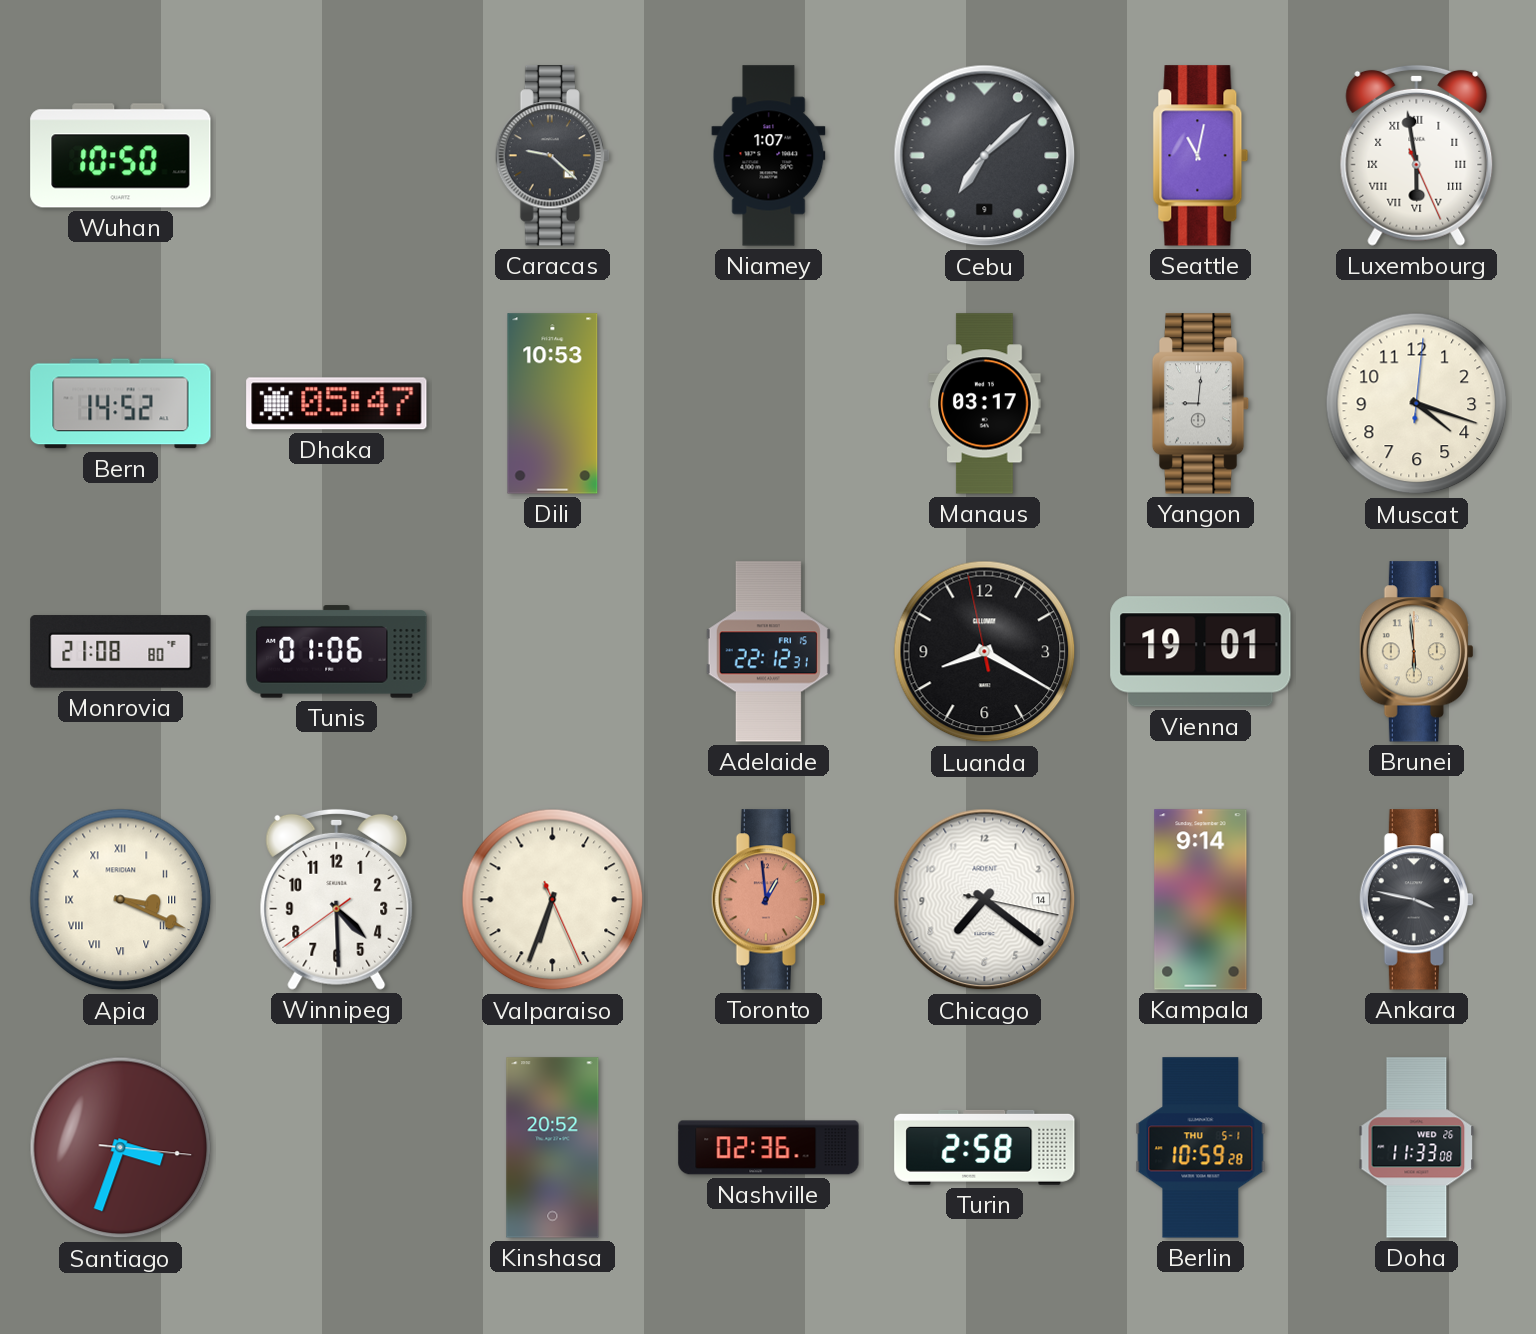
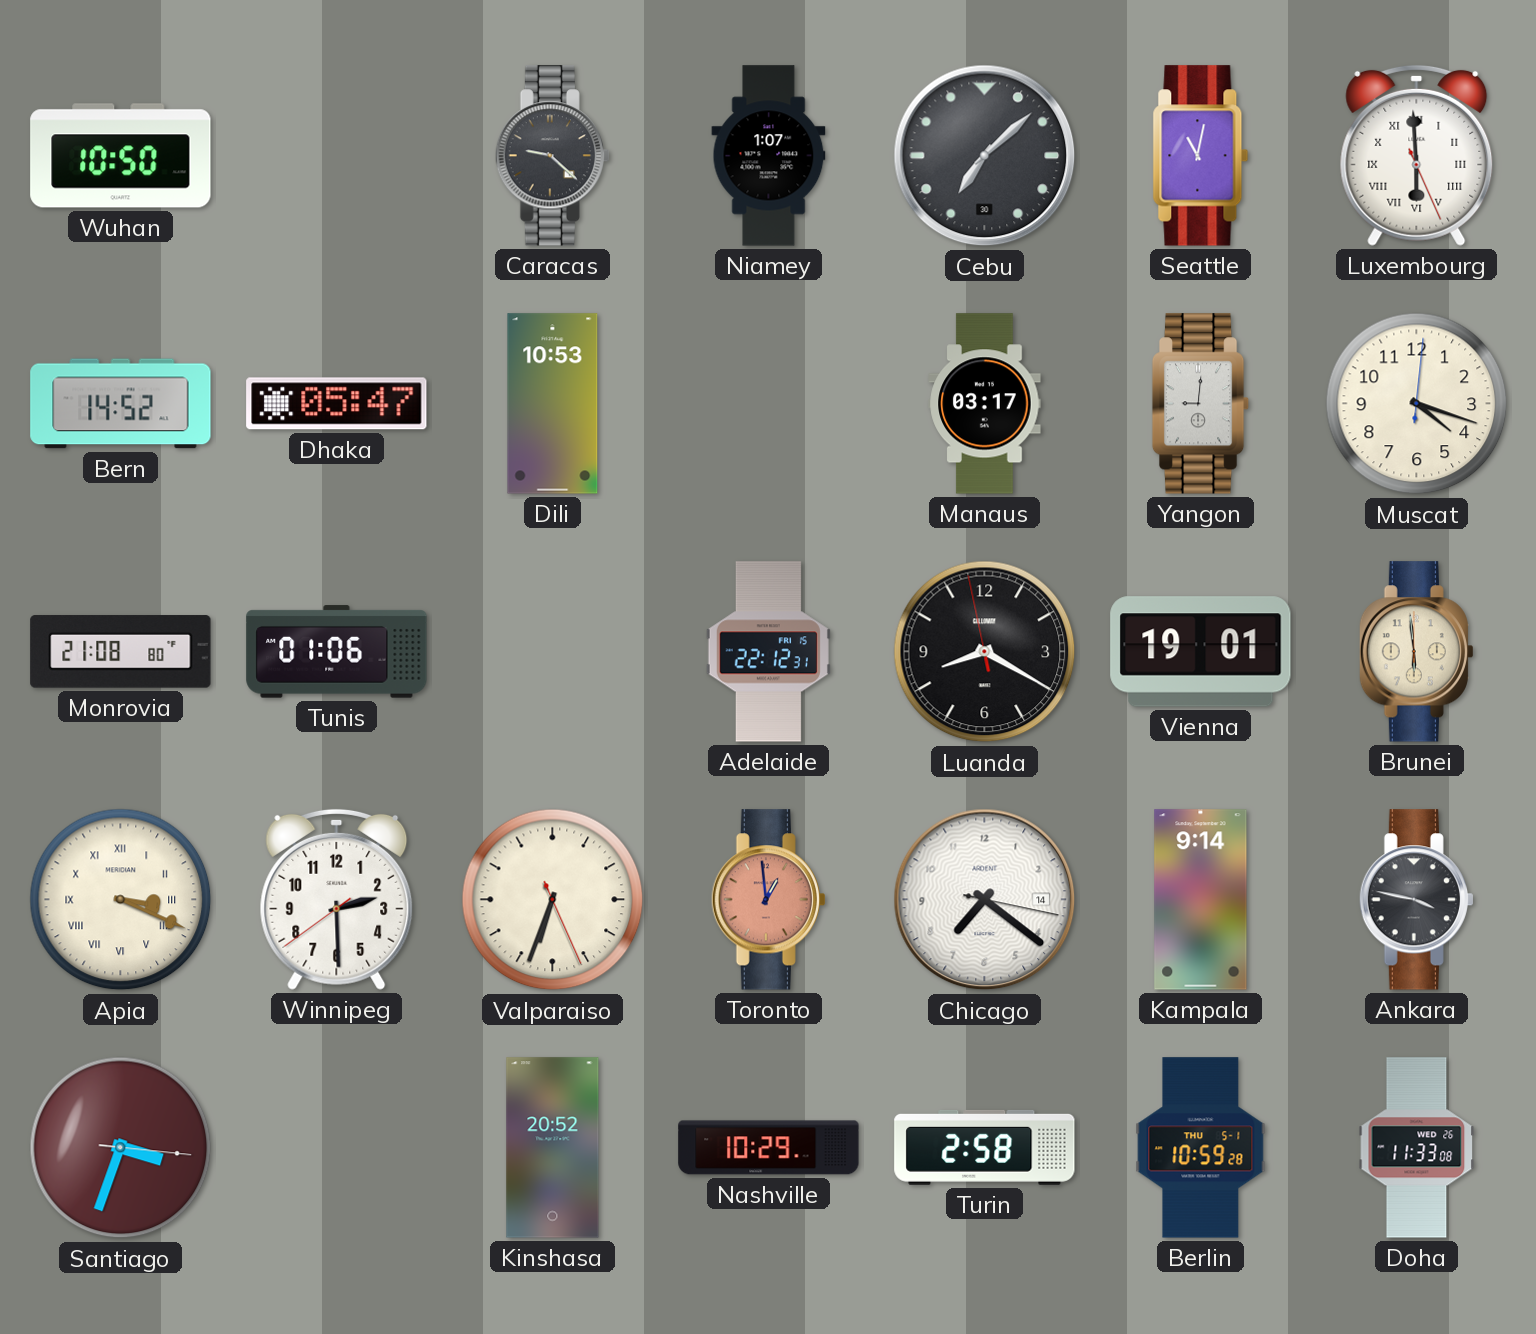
Cebu date: 9 -> 30 (985, 156)
Luxembourg: 5:58 -> 5:59 (1417, 155)
Winnipeg: 4:29 -> 2:29 (337, 899)
Nashville: 02:36 -> 10:29 (769, 1148)
